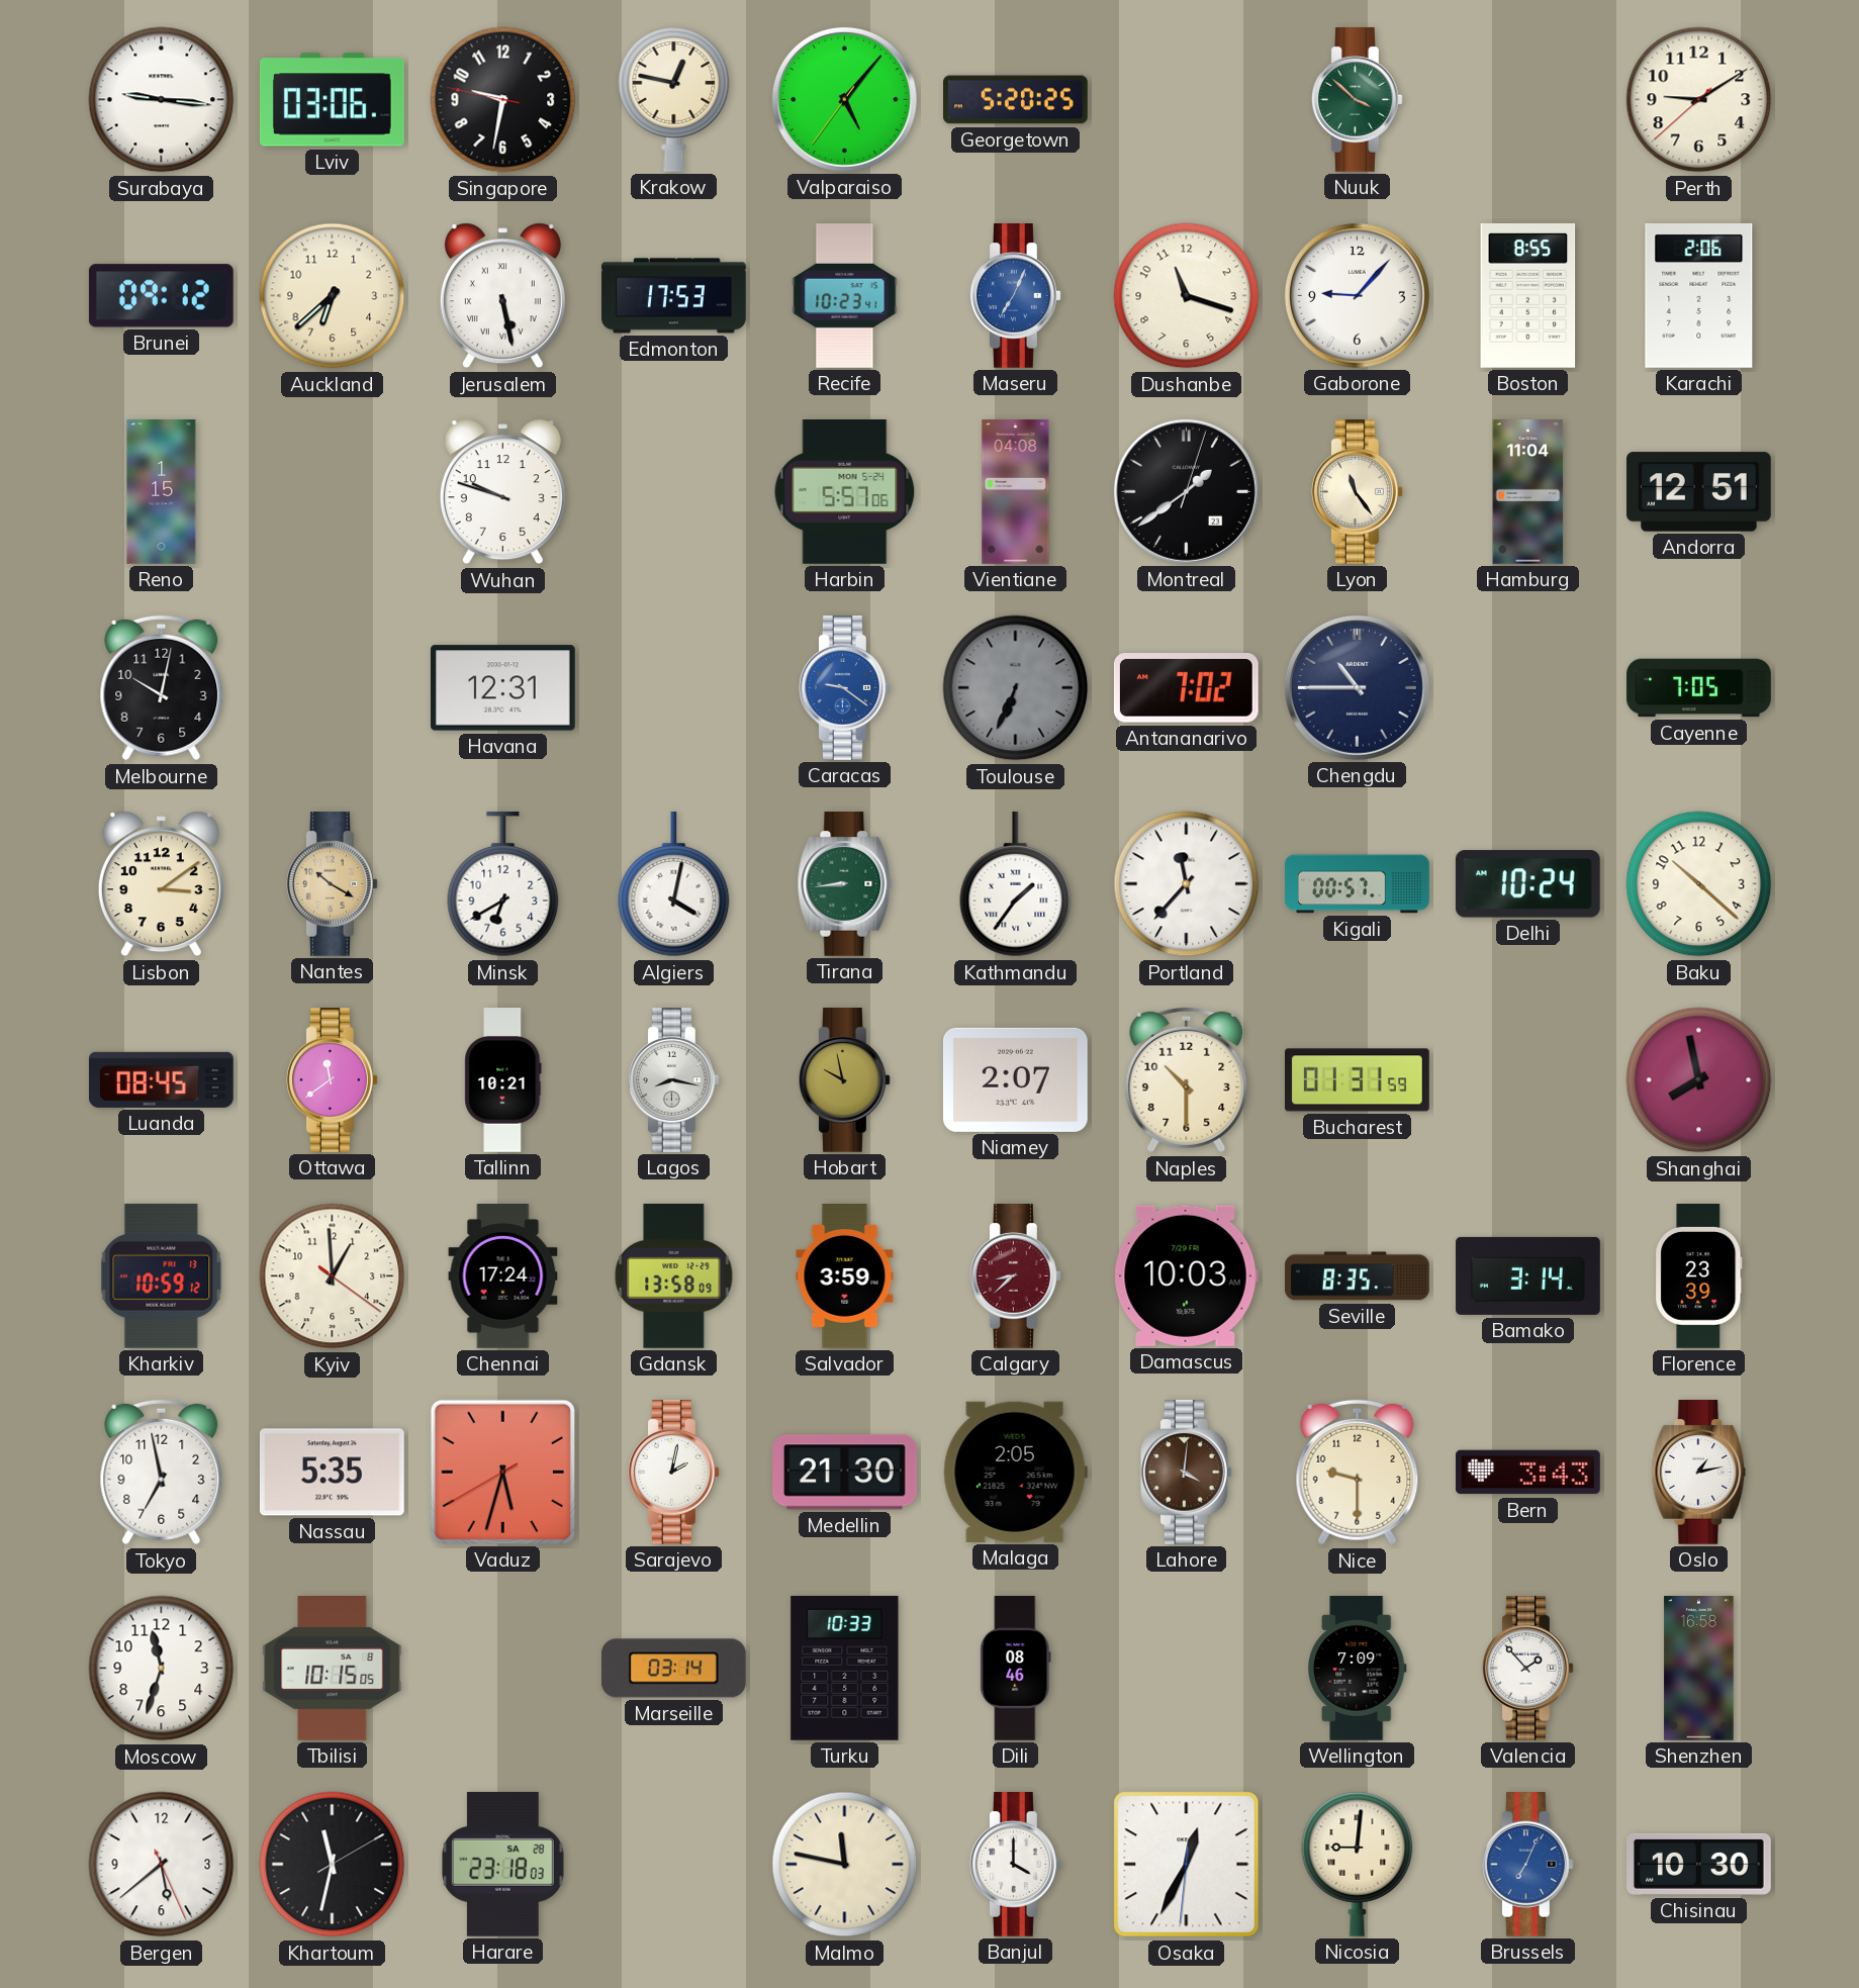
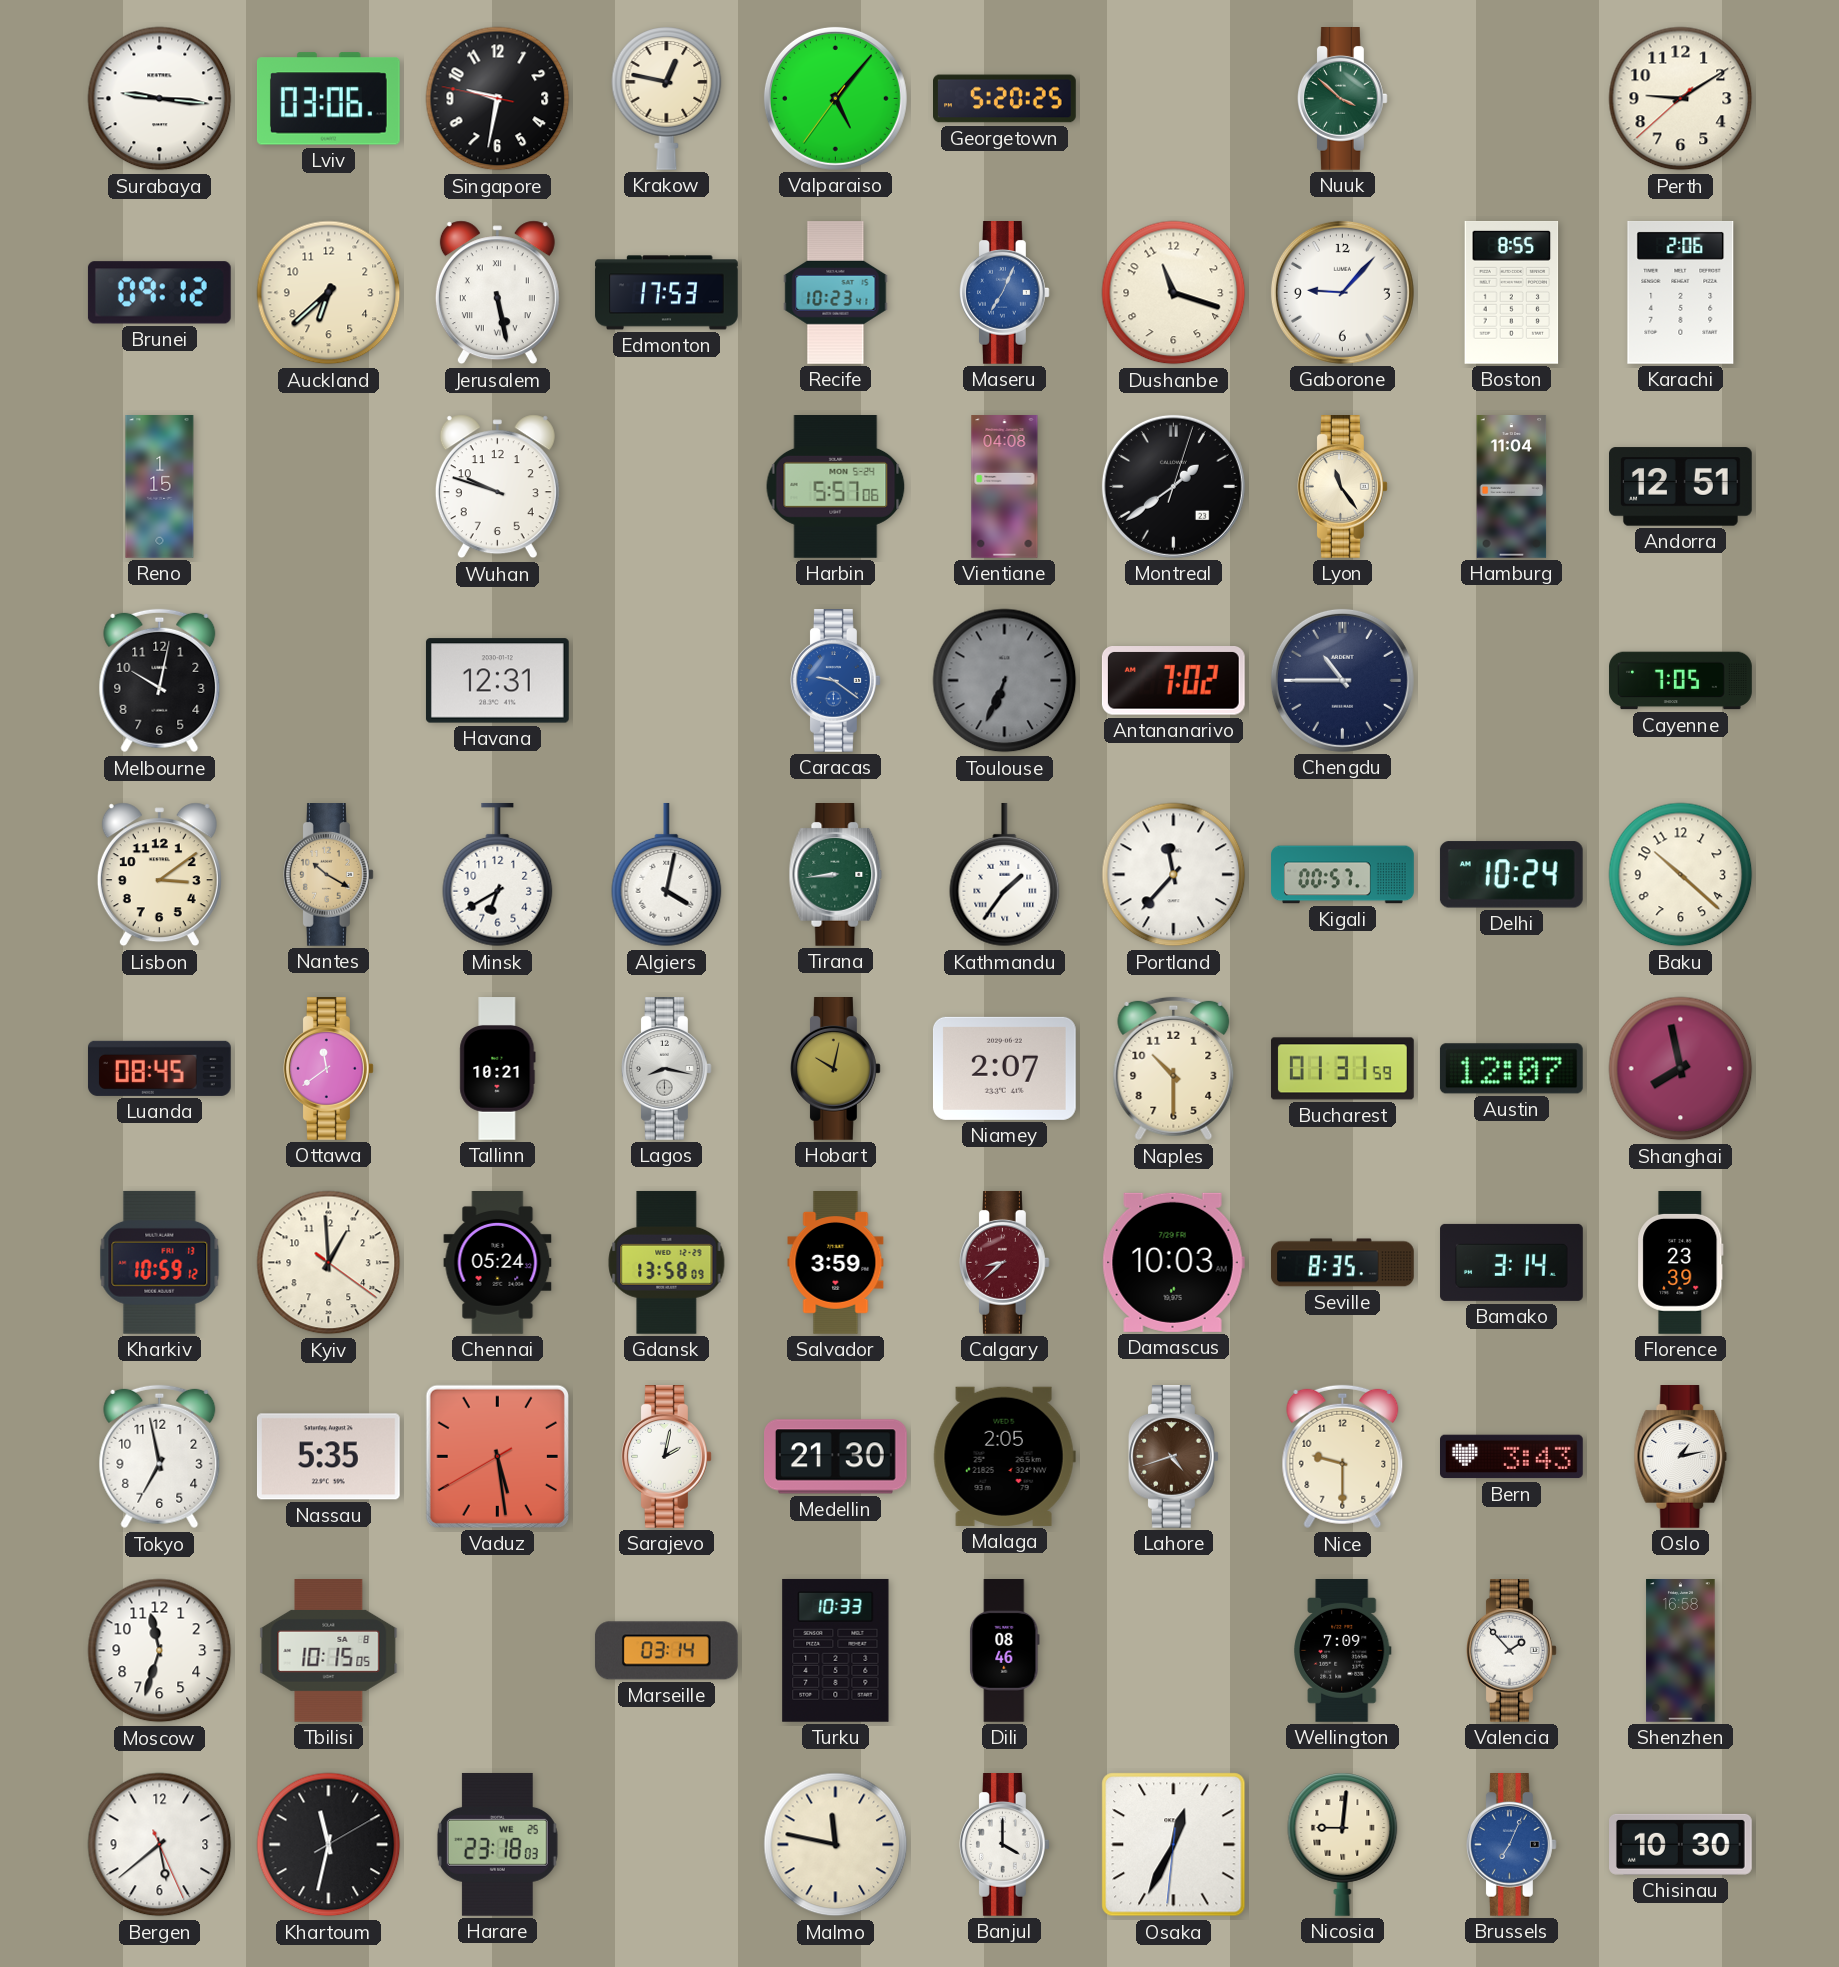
Hobart: 9:58 -> 10:02 (836, 1069)
Austin: none -> 12:07 (1511, 1069)
Chennai: 17:24 -> 05:24 (498, 1263)
Vaduz: 5:32 -> 5:28 (497, 1456)
Lahore: 4:01 -> 4:42 (1174, 1457)
Harare date: SA 28 -> WE 25 (497, 1844)
